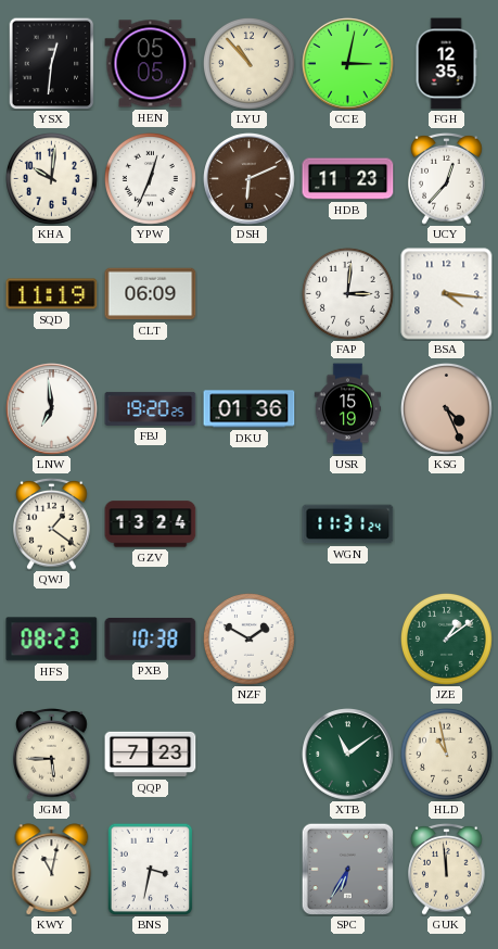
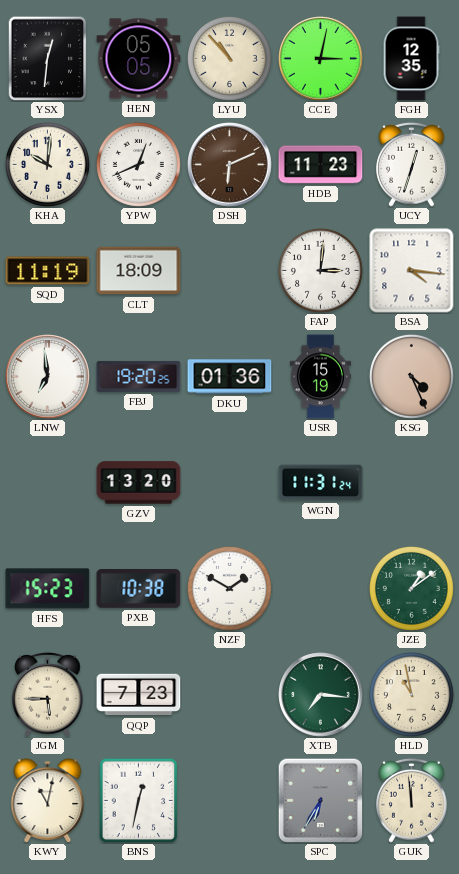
YPW: 12:34 -> 12:41 (138, 164)
UCY: 12:37 -> 12:33 (412, 164)
CLT: 06:09 -> 18:09 (139, 271)
QWJ: 1:21 -> none (52, 523)
GZV: 13:24 -> 13:20 (139, 483)
HFS: 08:23 -> 15:23 (48, 589)
XTB: 11:09 -> 7:16 (321, 695)
BNS: 3:32 -> 12:32 (139, 800)
